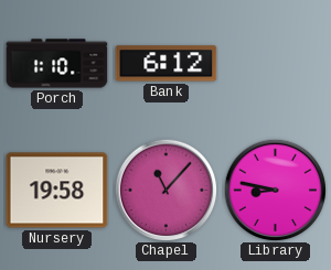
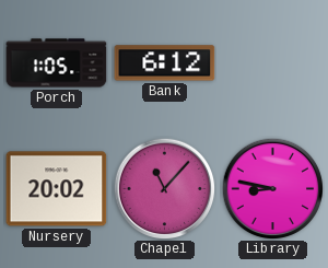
Porch: 1:10 -> 1:05 (57, 63)
Nursery: 19:58 -> 20:02 (57, 189)
